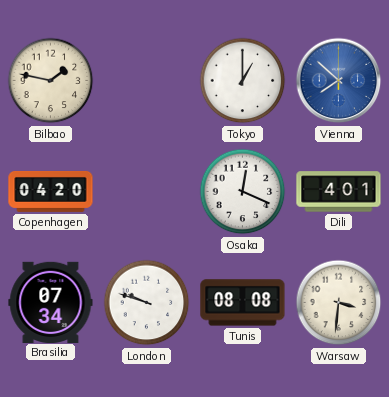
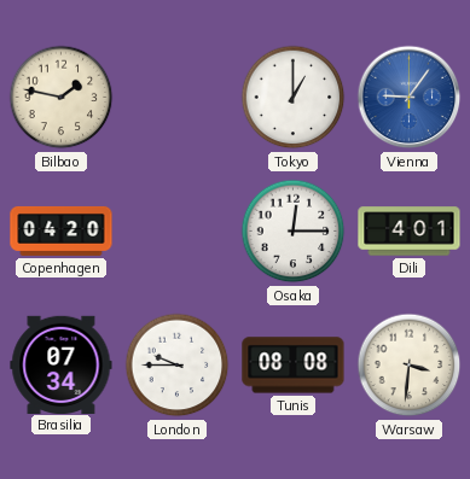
Vienna: 7:52 -> 9:06 (410, 98)
Osaka: 12:19 -> 12:15 (294, 232)
London: 9:48 -> 9:45 (178, 366)
